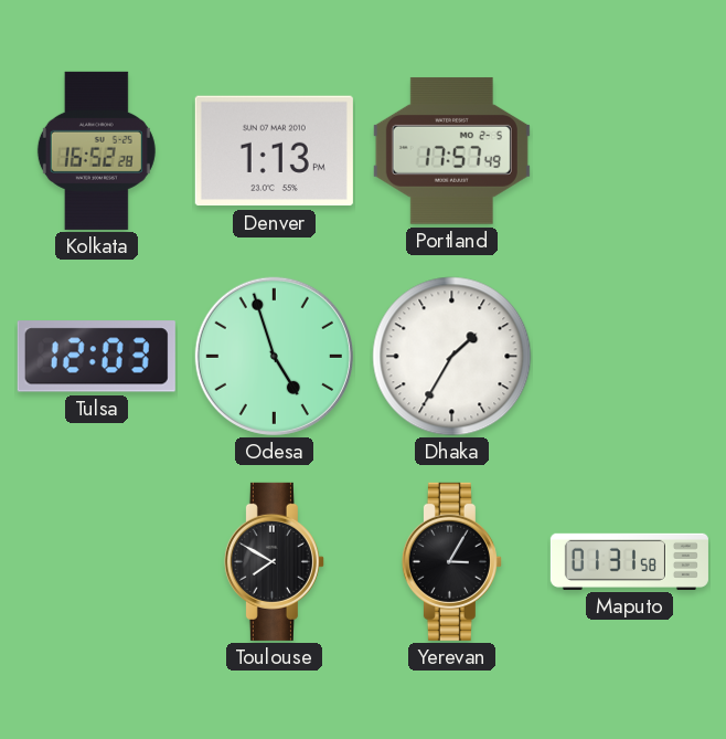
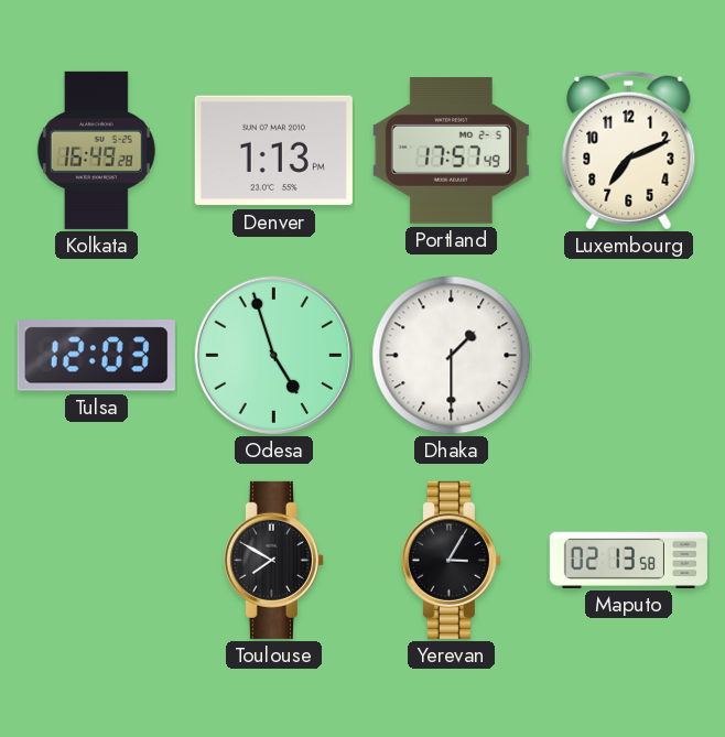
Kolkata: 16:52 -> 16:49 (96, 150)
Luxembourg: none -> 7:11 (629, 151)
Dhaka: 1:35 -> 1:30 (452, 356)
Maputo: 01:31 -> 02:13 (628, 560)
